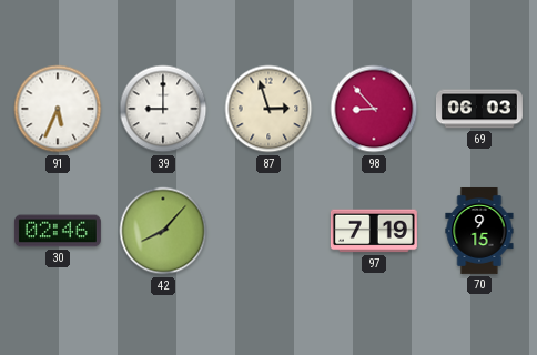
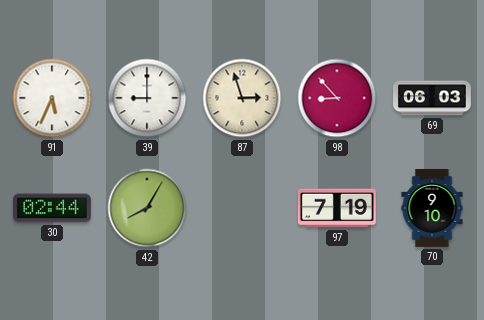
30: 02:46 -> 02:44 (52, 208)
42: 8:07 -> 8:05 (147, 208)
70: 9:15 -> 9:10 (432, 208)
